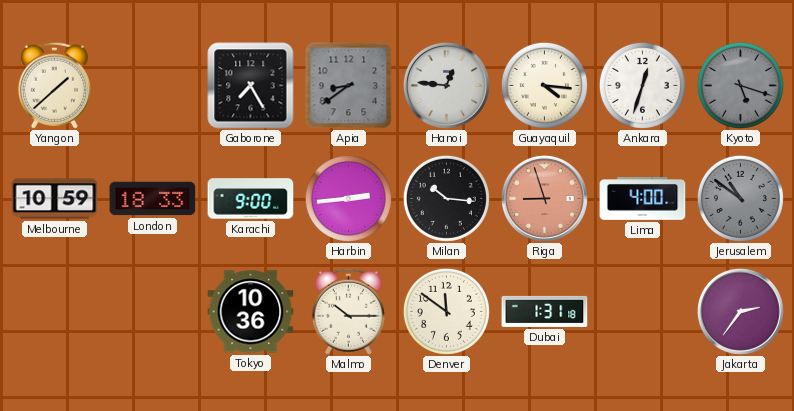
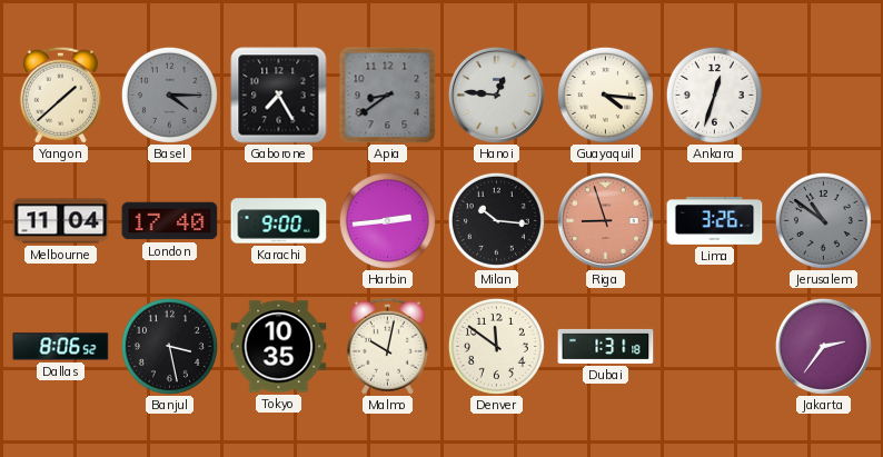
Basel: none -> 4:15 (169, 95)
Kyoto: 5:18 -> none (740, 85)
Melbourne: 10:59 -> 11:04 (61, 221)
London: 18:33 -> 17:40 (170, 221)
Lima: 4:00 -> 3:26 (715, 221)
Dallas: none -> 8:06 (61, 347)
Banjul: none -> 3:28 (169, 346)
Tokyo: 10:36 -> 10:35 (279, 347)
Malmo: 10:15 -> 10:02 (387, 346)
